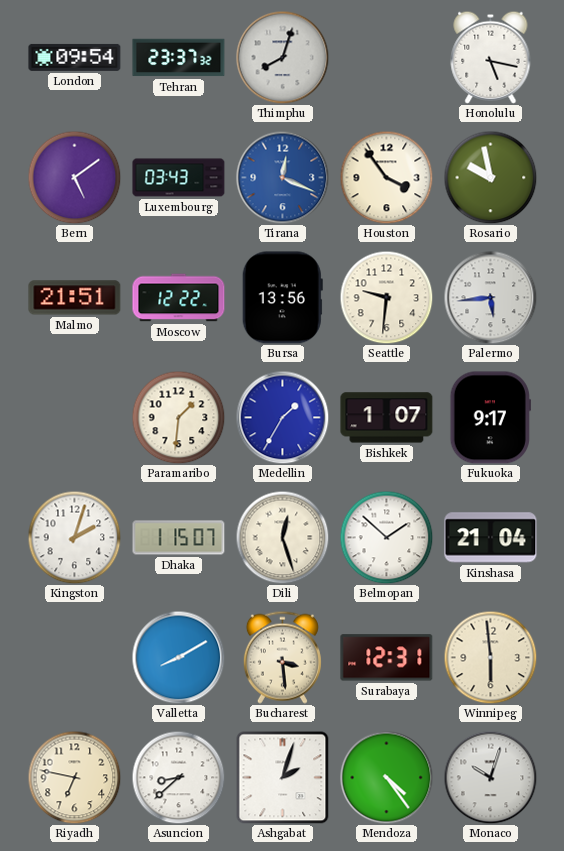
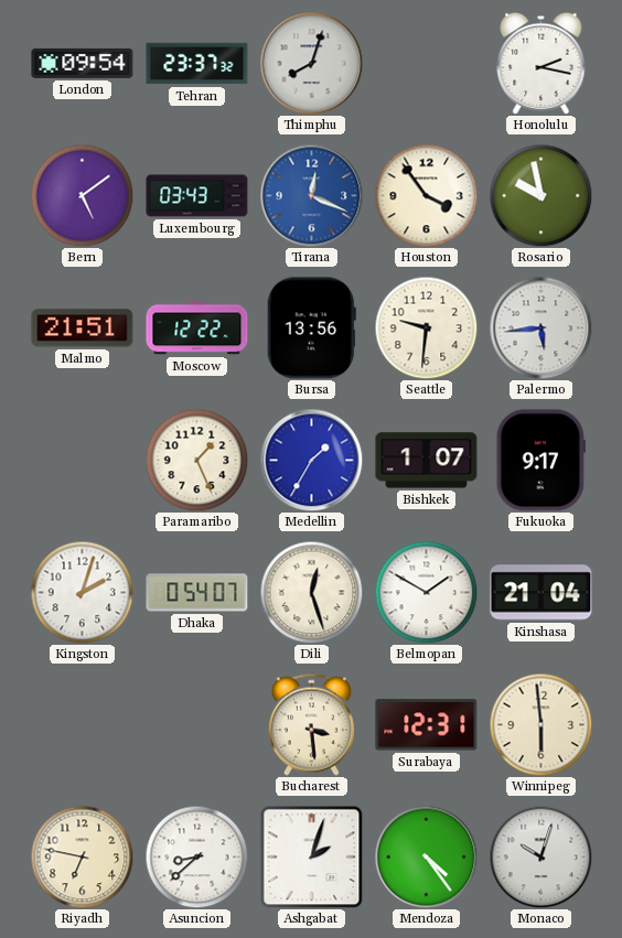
Honolulu: 5:17 -> 2:17 (541, 63)
Paramaribo: 1:31 -> 1:26 (196, 460)
Dhaka: 1:15 -> 0:54 (197, 593)
Belmopan: 1:52 -> 1:50 (426, 592)
Valletta: 8:10 -> none (178, 657)
